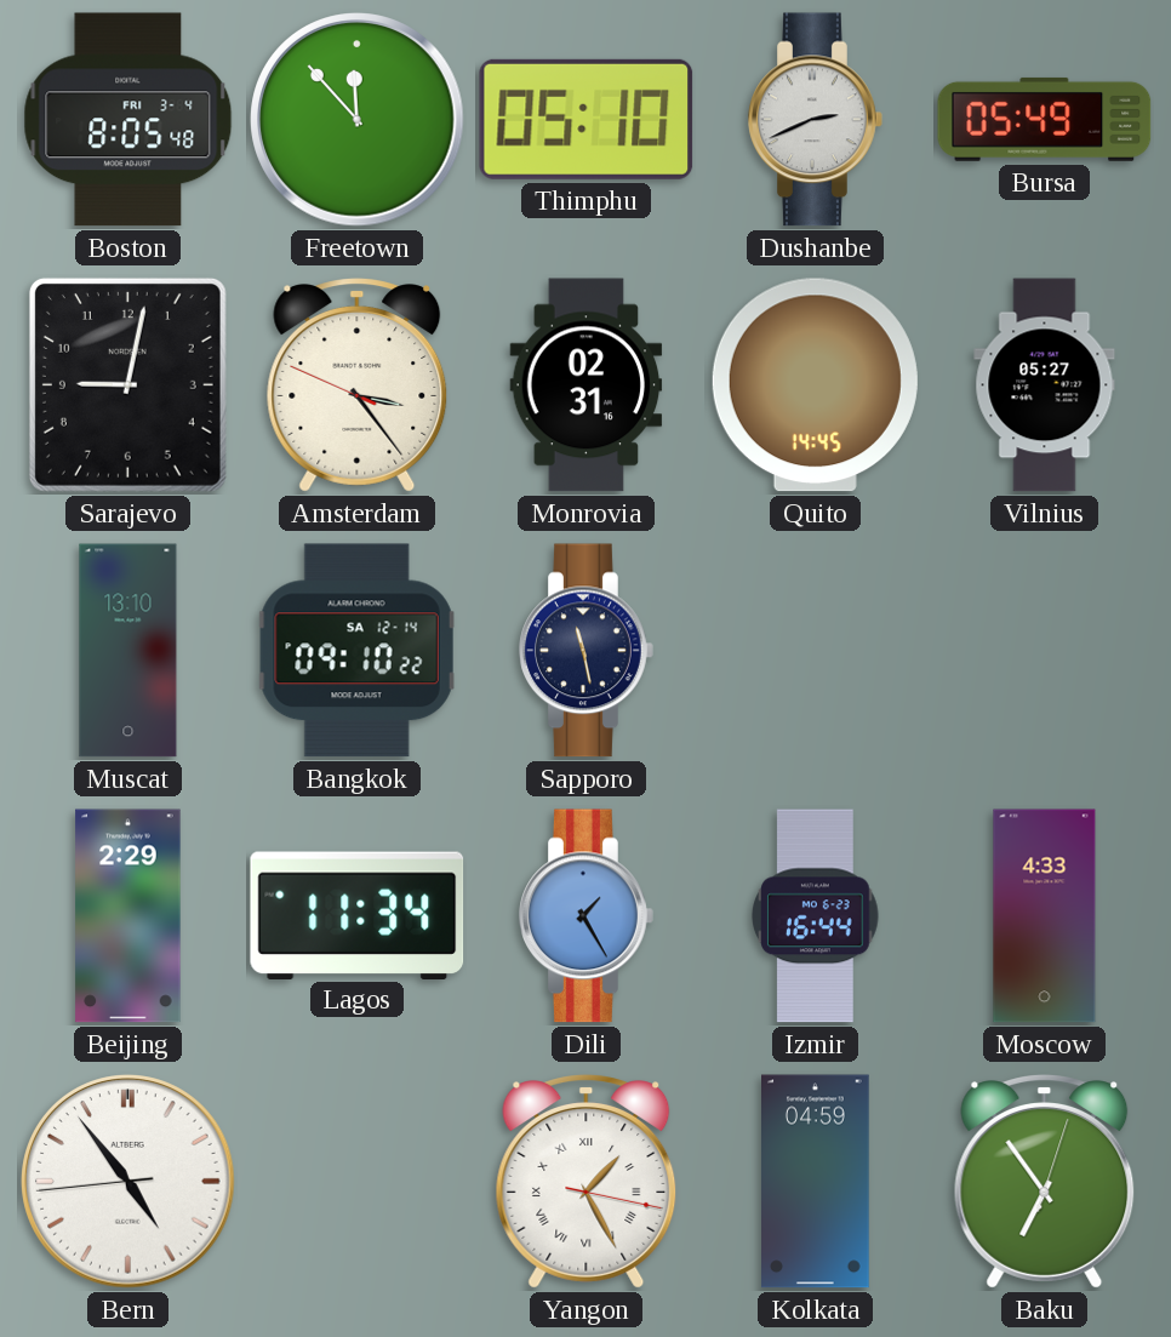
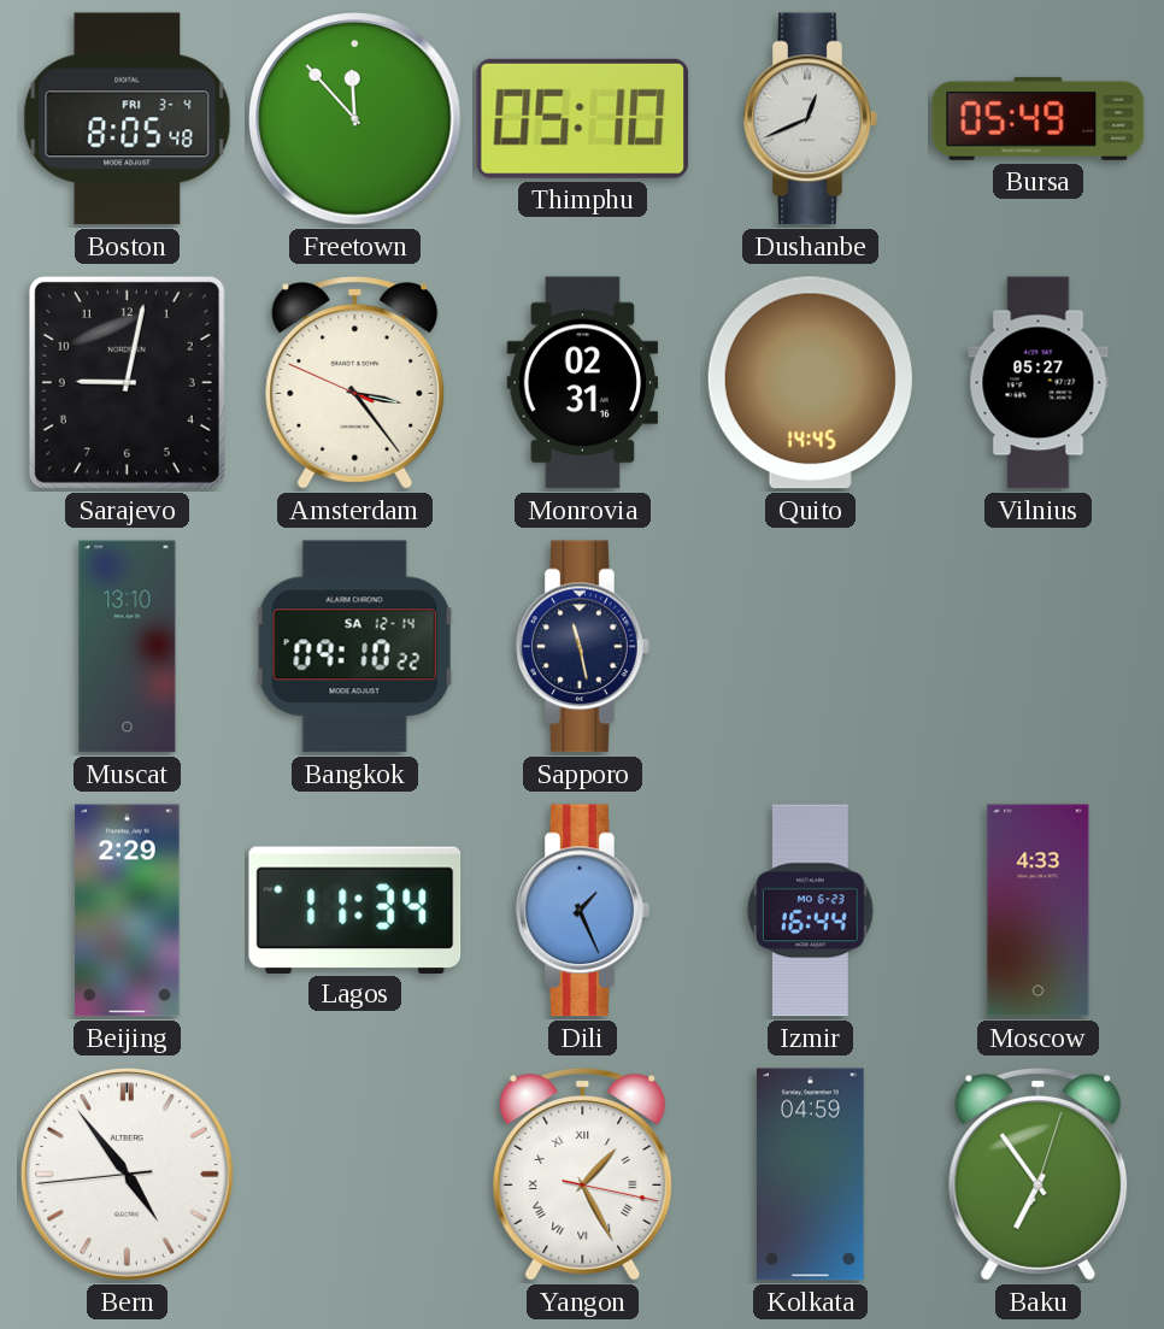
Dushanbe: 2:41 -> 12:41 (811, 119)
Dili: 1:25 -> 1:26 (583, 911)
